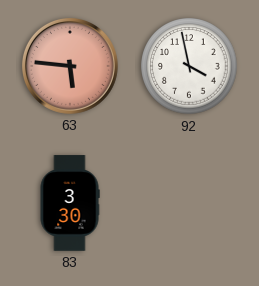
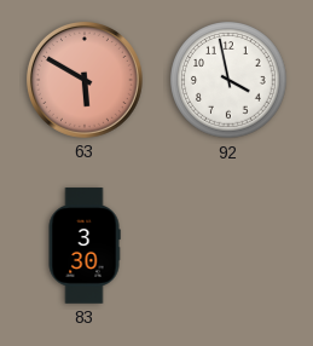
63: 5:46 -> 5:50 (85, 80)
